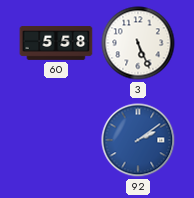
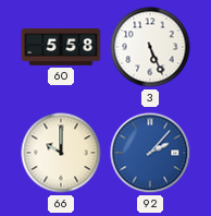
66: none -> 10:00 (61, 153)
92: 2:09 -> 2:07 (150, 153)
